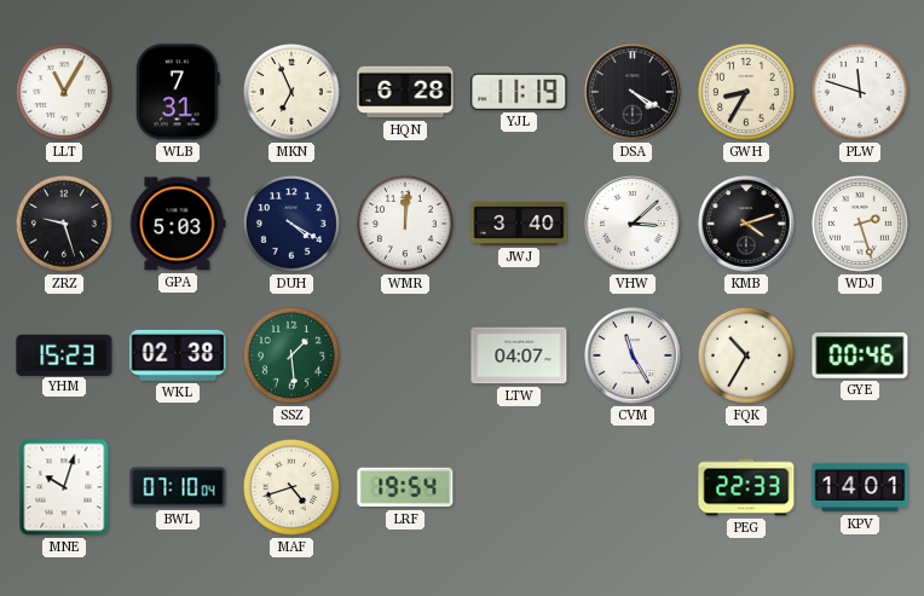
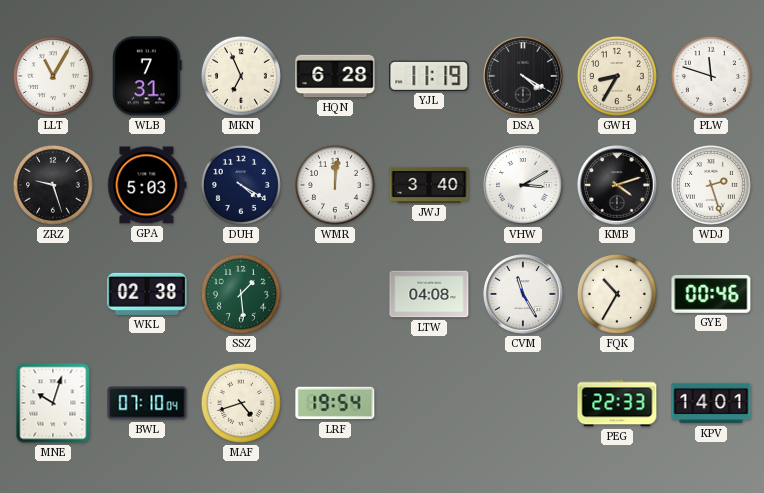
VHW: 3:08 -> 3:10 (523, 185)
YHM: 15:23 -> none (64, 354)
LTW: 04:07 -> 04:08 (429, 294)
